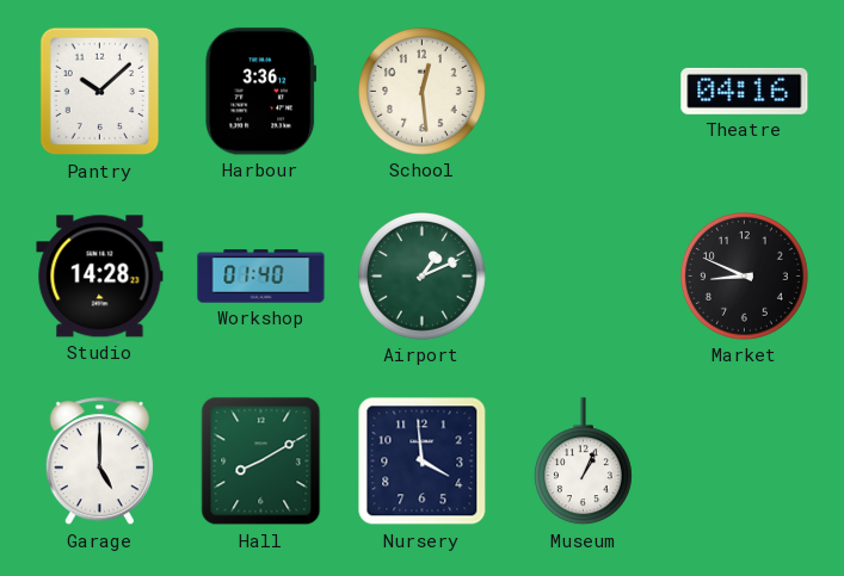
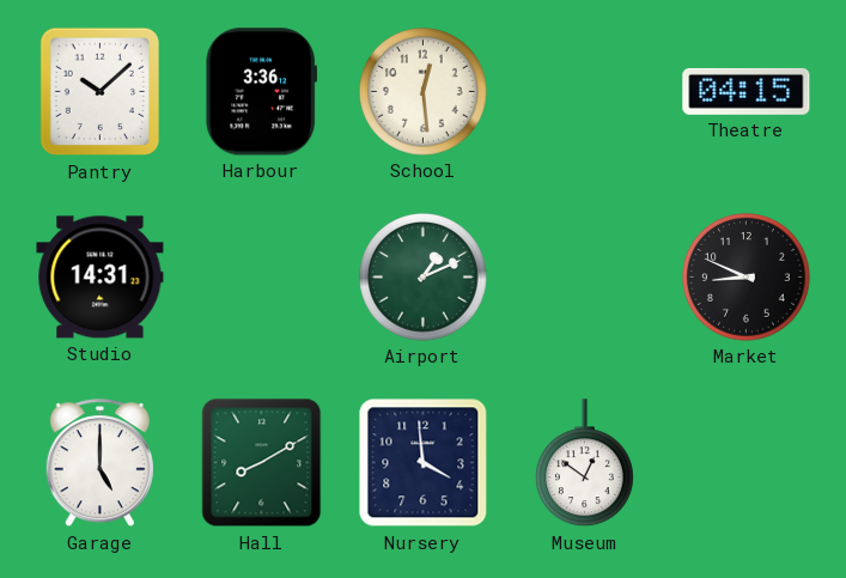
Theatre: 04:16 -> 04:15 (747, 91)
Studio: 14:28 -> 14:31 (101, 278)
Workshop: 01:40 -> none (261, 277)
Museum: 1:04 -> 12:51 (584, 463)
